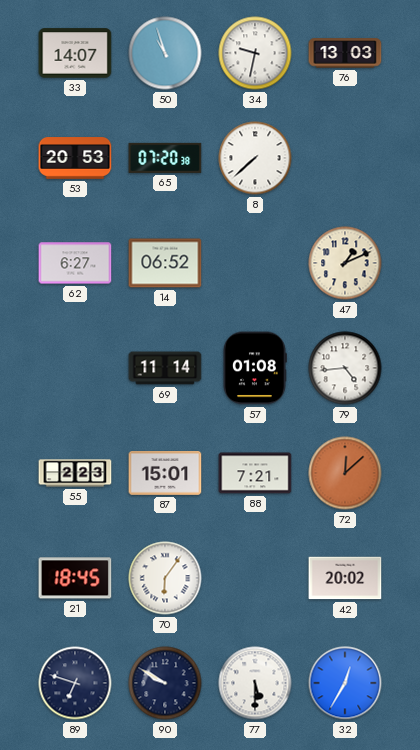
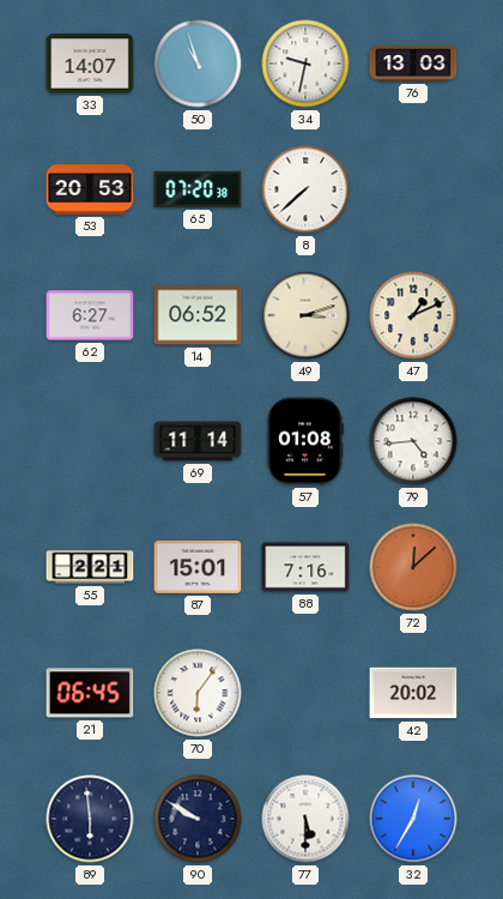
49: none -> 3:12 (305, 315)
55: 2:23 -> 2:21 (90, 567)
88: 7:21 -> 7:16 (305, 567)
21: 18:45 -> 06:45 (90, 693)
89: 6:48 -> 5:59 (90, 819)
